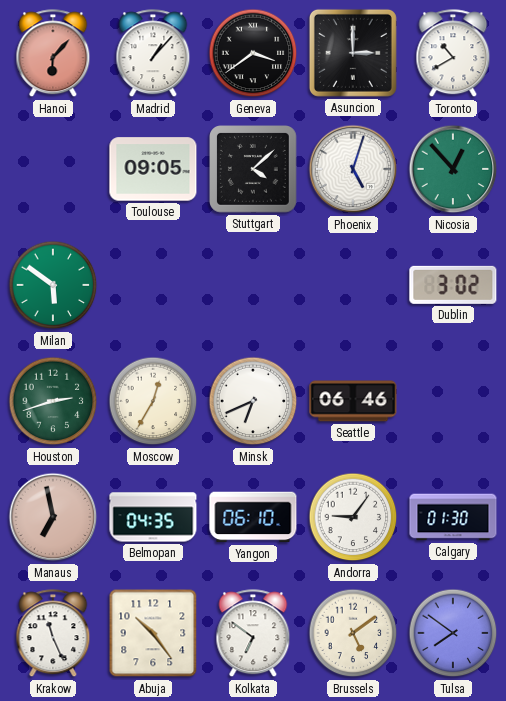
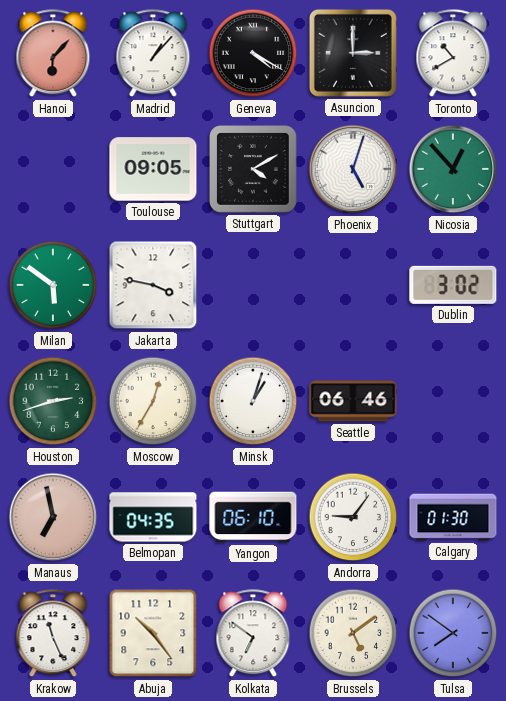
Geneva: 3:39 -> 4:20 (253, 53)
Stuttgart: 4:08 -> 4:10 (254, 170)
Jakarta: none -> 3:47 (153, 285)
Minsk: 6:41 -> 1:03 (253, 401)
